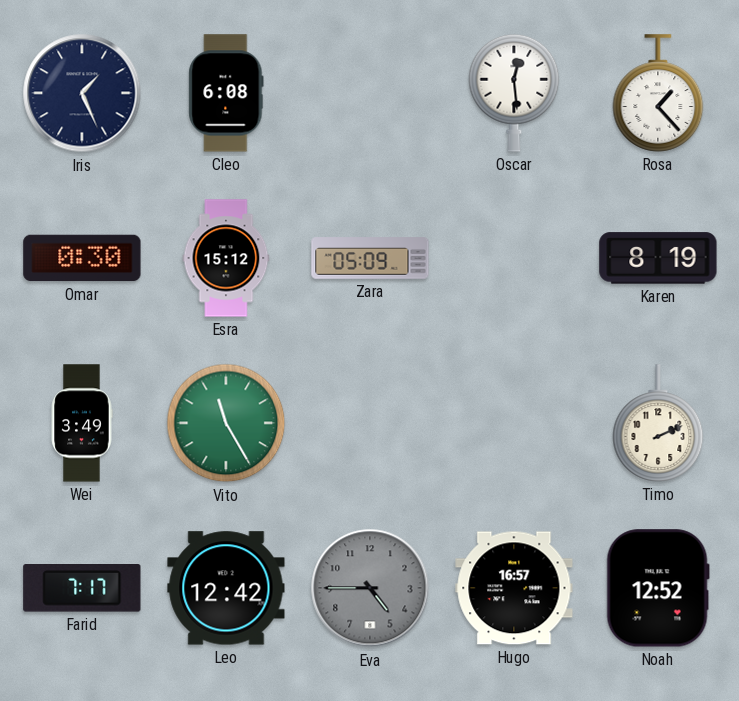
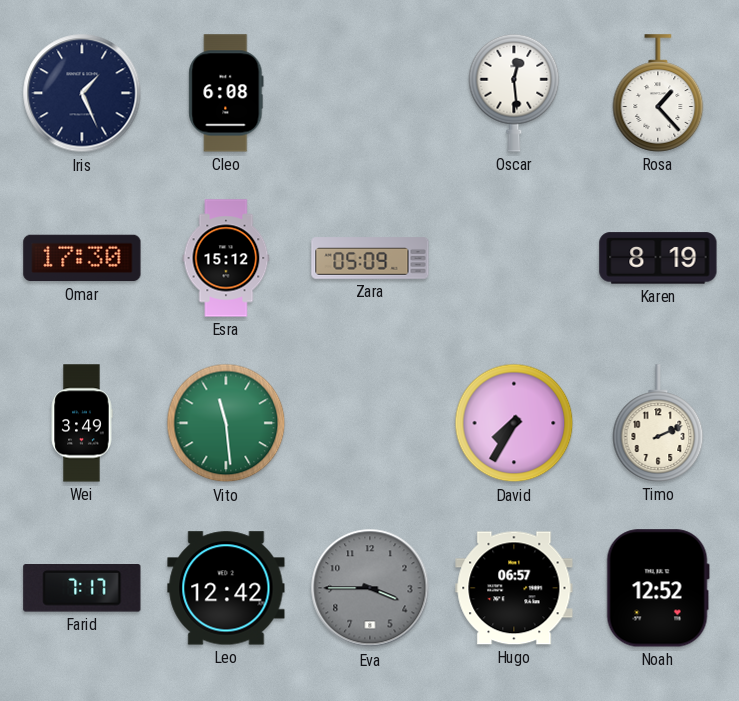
Omar: 0:30 -> 17:30 (82, 258)
Vito: 11:25 -> 11:29 (226, 423)
David: none -> 7:35 (514, 423)
Eva: 4:45 -> 3:45 (370, 588)
Hugo: 16:57 -> 06:57 (514, 588)
